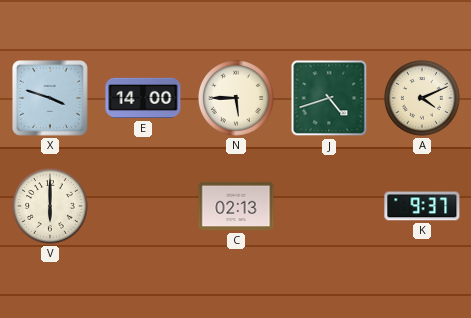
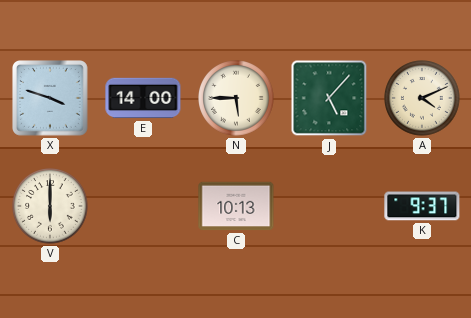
J: 4:42 -> 5:07 (329, 98)
C: 02:13 -> 10:13 (236, 206)
